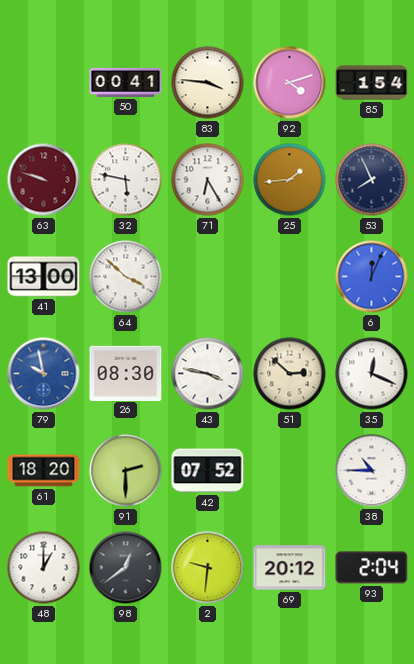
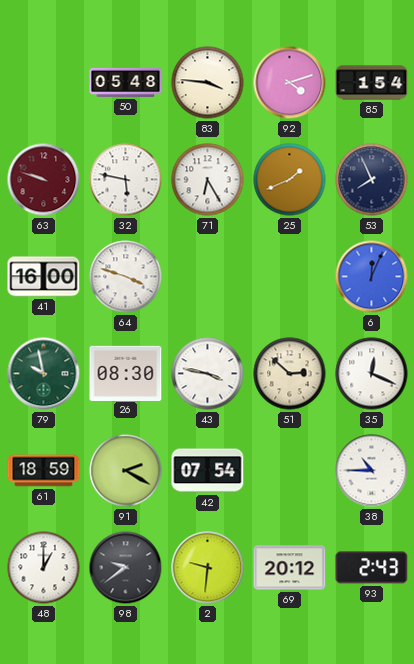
50: 00:41 -> 05:48 (126, 82)
25: 1:44 -> 1:41 (290, 180)
41: 13:00 -> 16:00 (44, 277)
64: 3:52 -> 3:48 (126, 277)
79 dial: blue -> green (44, 374)
61: 18:20 -> 18:59 (44, 471)
91: 2:30 -> 2:20 (126, 471)
42: 07:52 -> 07:54 (208, 471)
98: 12:39 -> 9:39 (126, 568)
93: 2:04 -> 2:43 (372, 568)
